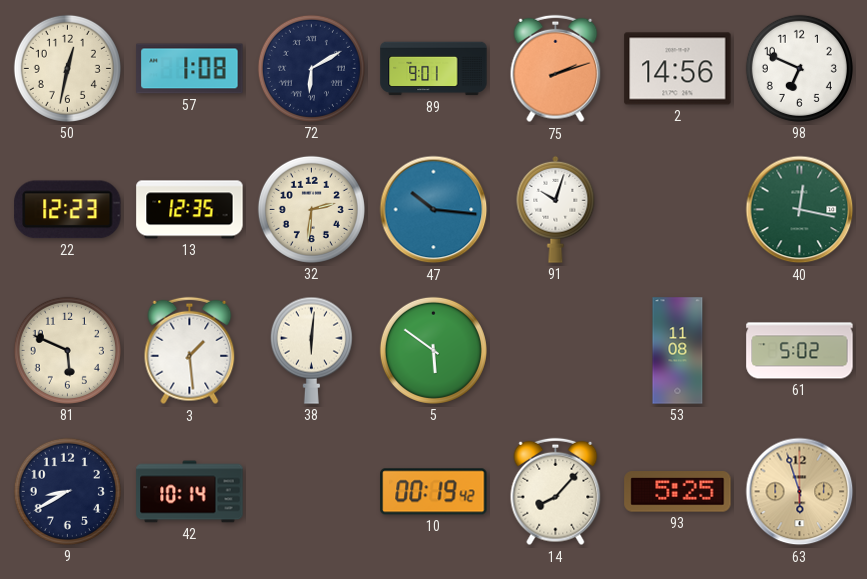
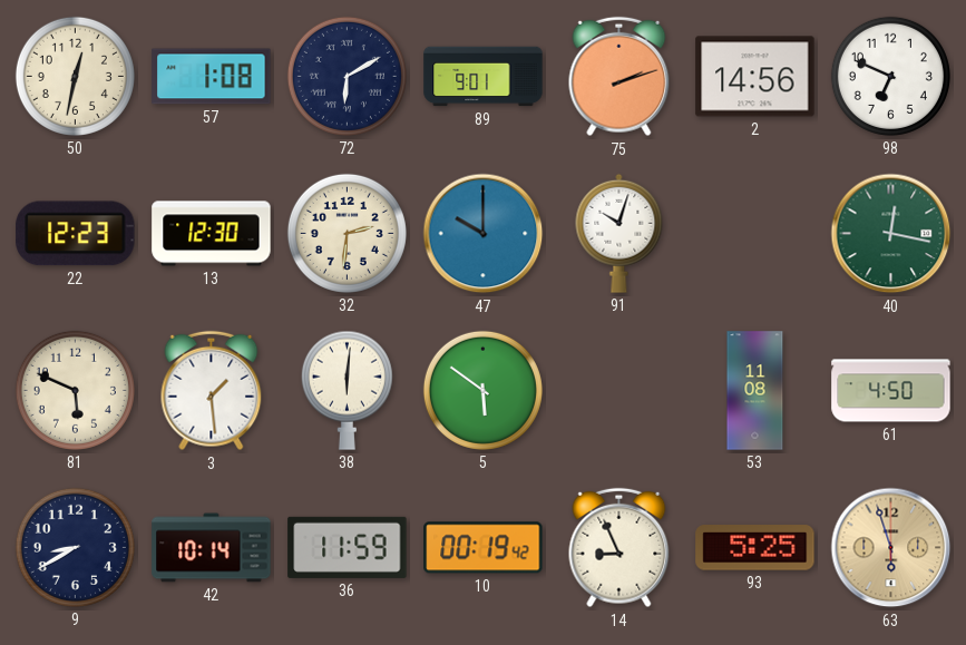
13: 12:35 -> 12:30 (212, 234)
47: 10:16 -> 10:00 (484, 234)
61: 5:02 -> 4:50 (891, 391)
36: none -> 11:59 (348, 547)
14: 8:07 -> 8:56 (619, 548)
